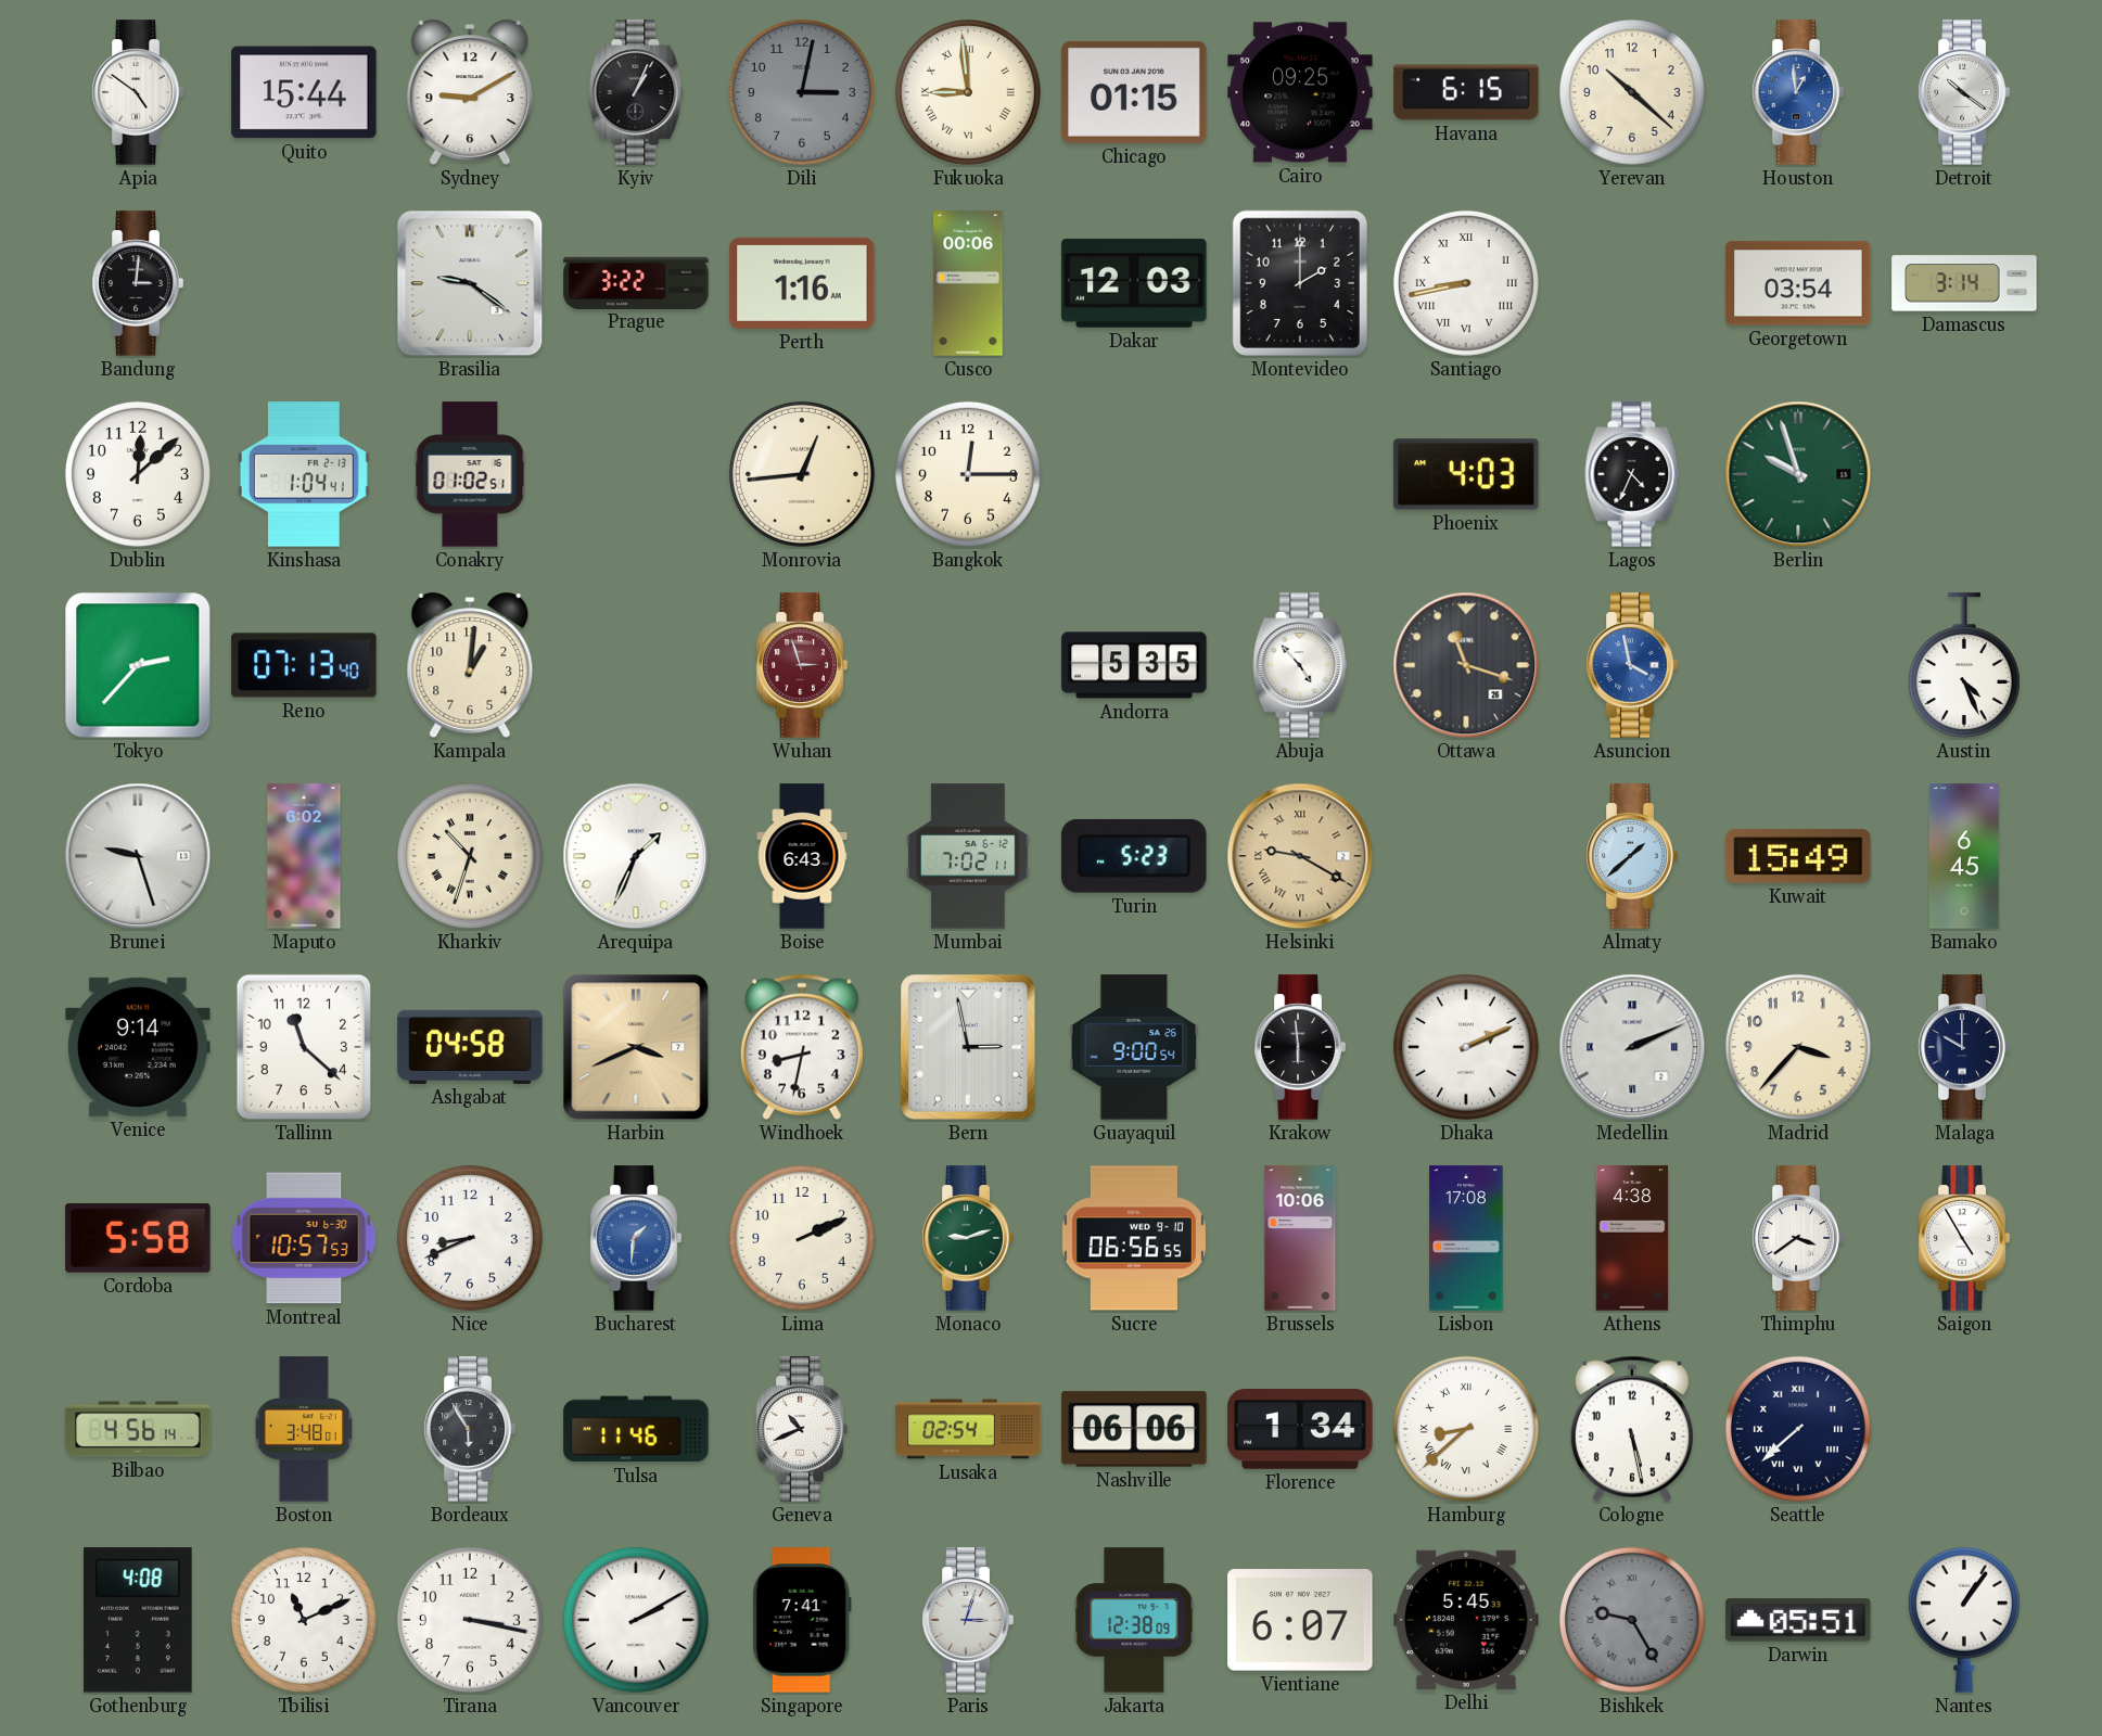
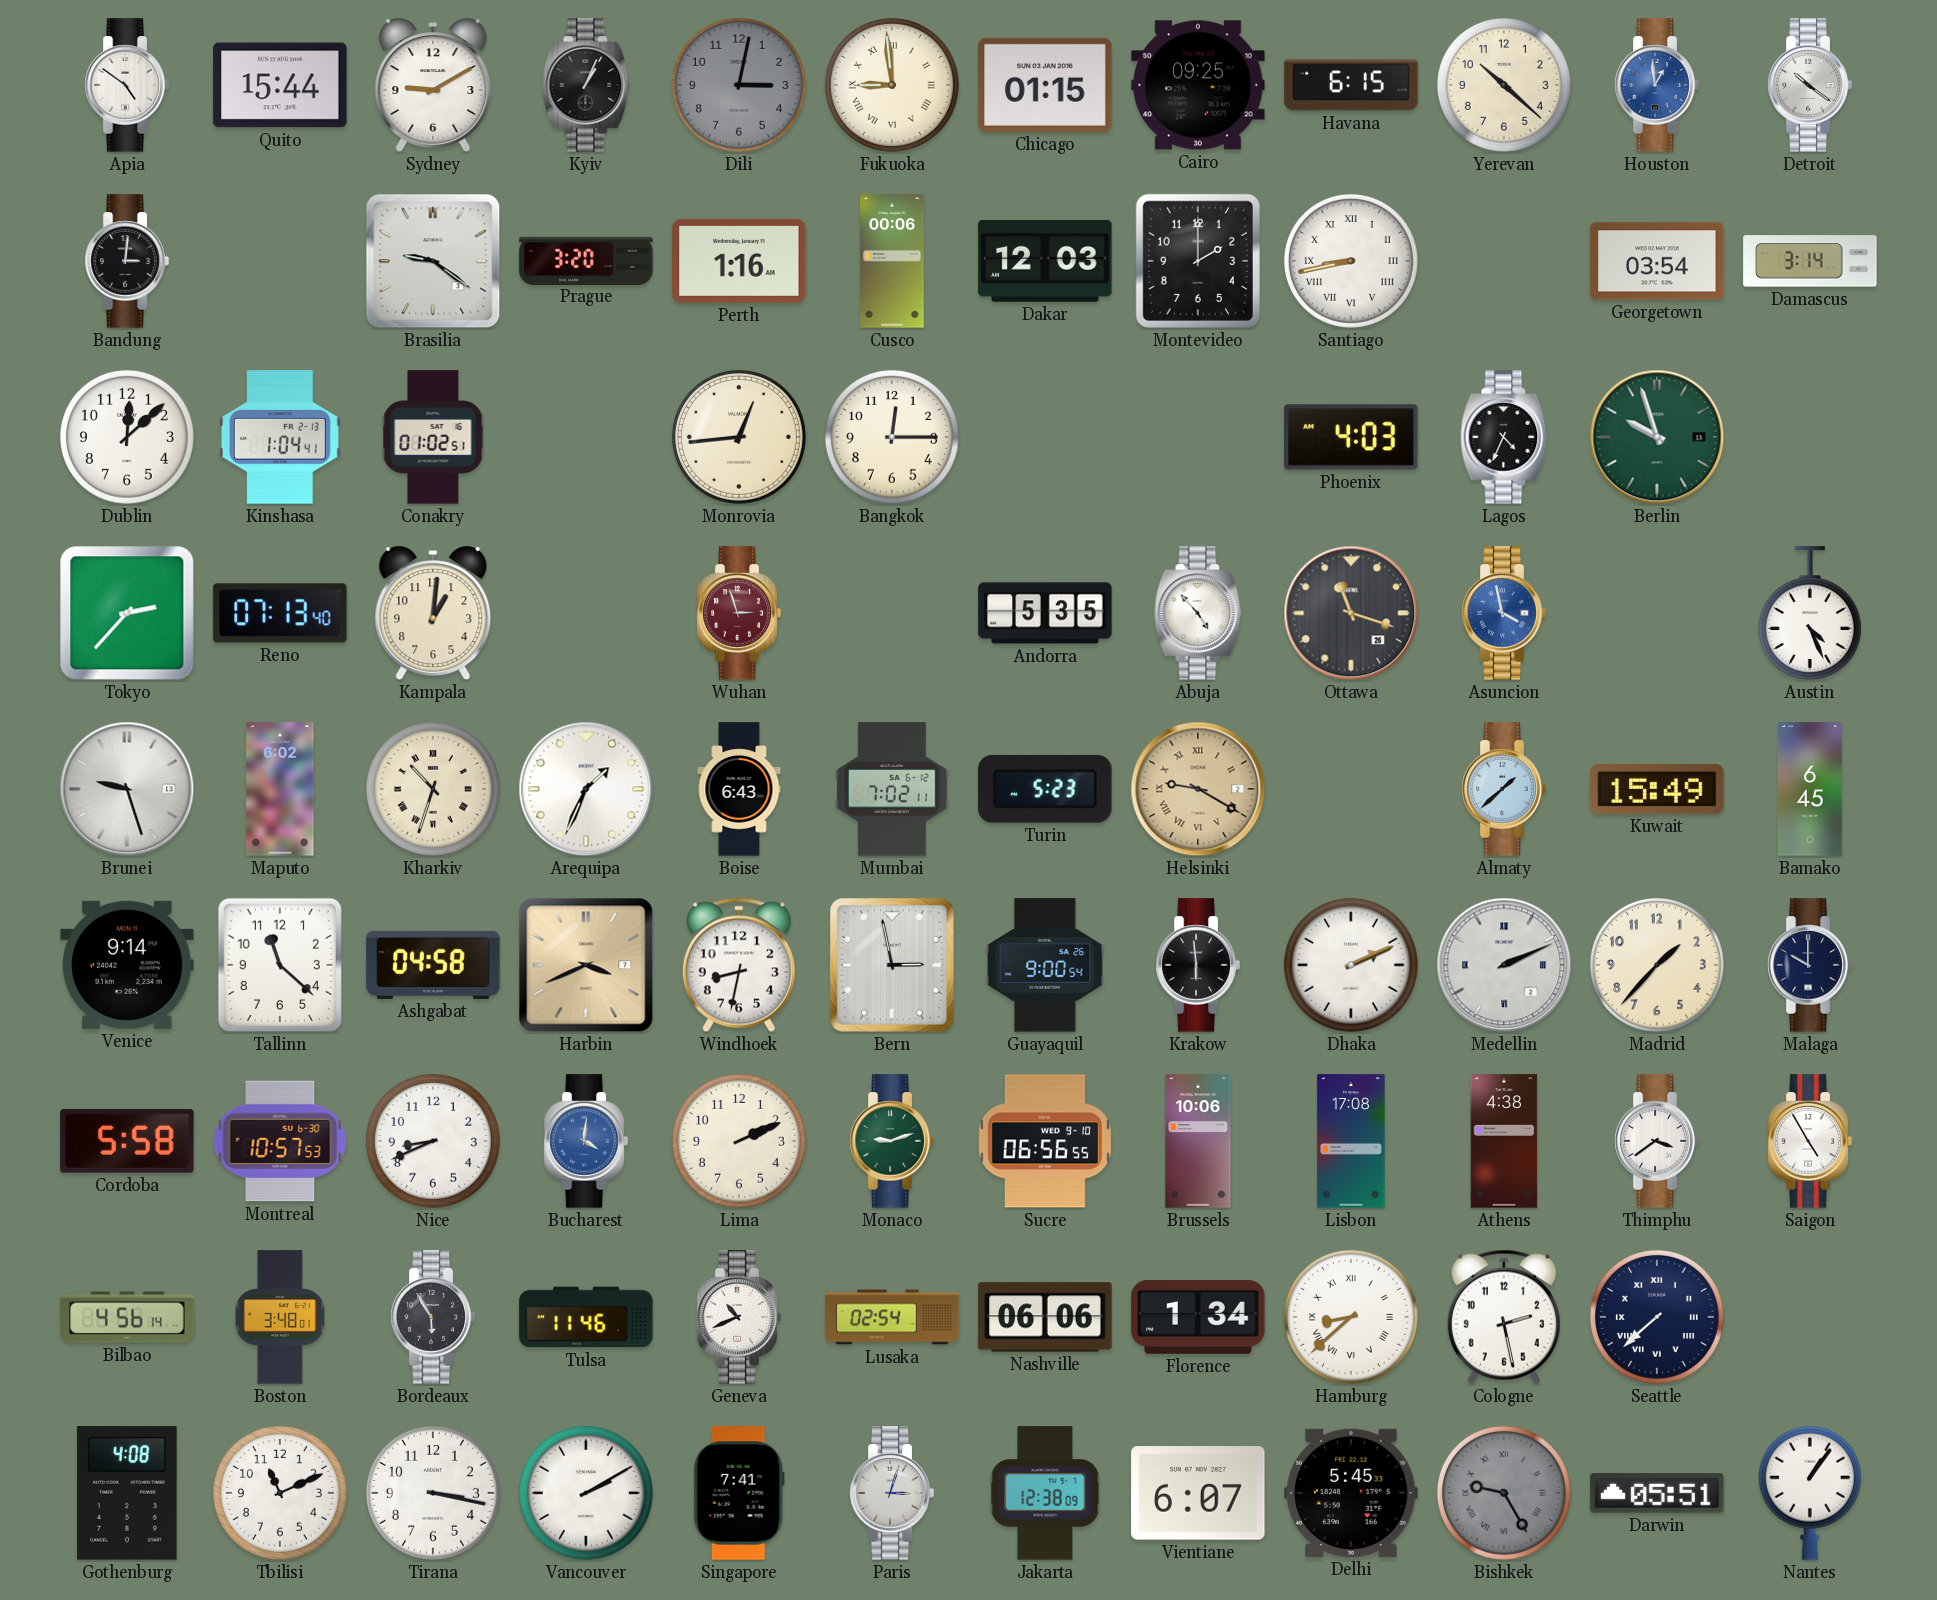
Prague: 3:22 -> 3:20 (586, 260)
Madrid: 3:37 -> 1:37 (1657, 965)
Bucharest: 1:31 -> 4:01 (586, 1141)
Cologne: 5:28 -> 2:28 (1504, 1317)
